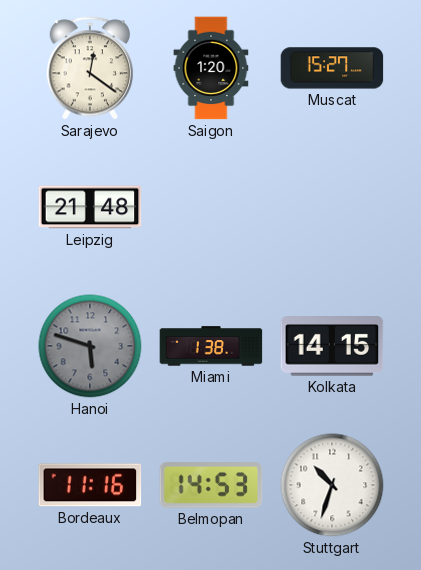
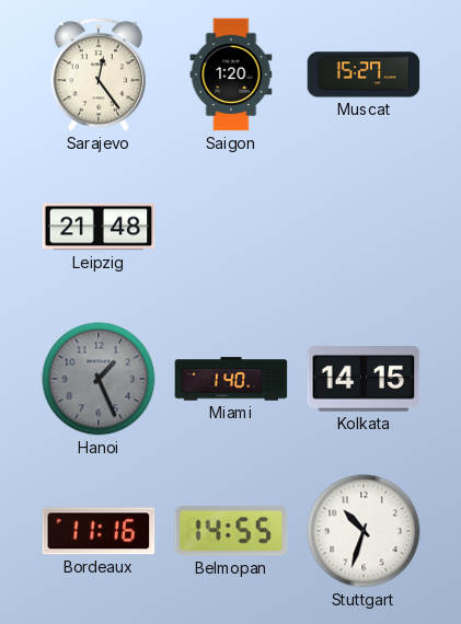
Sarajevo: 12:21 -> 12:24 (99, 74)
Hanoi: 5:48 -> 1:26 (99, 379)
Miami: 1:38 -> 1:40 (231, 379)
Belmopan: 14:53 -> 14:55 (231, 531)
